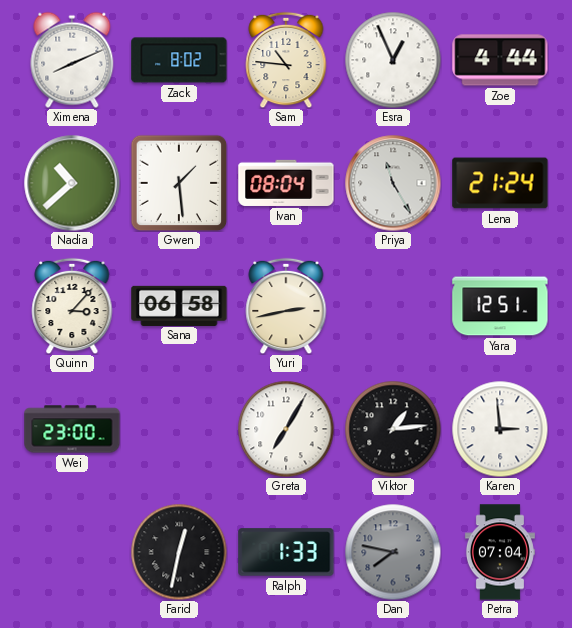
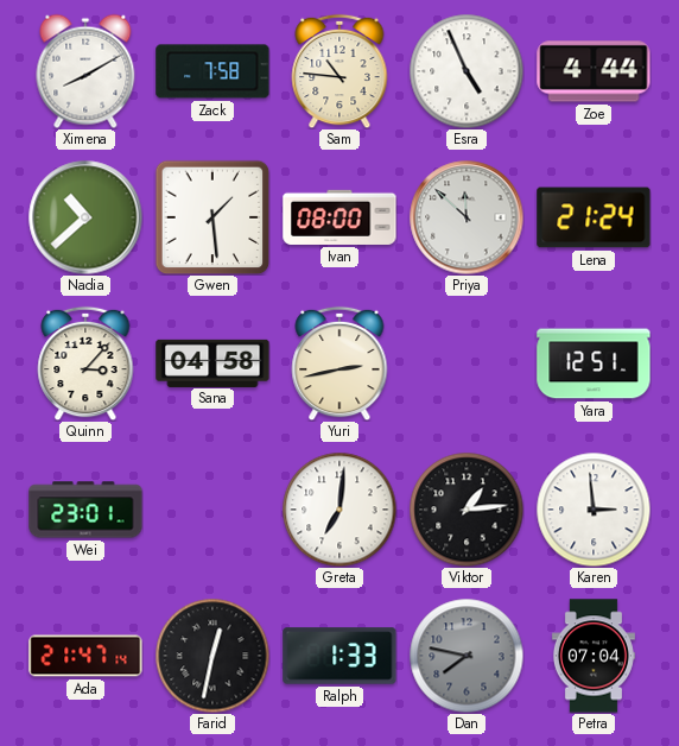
Ximena: 8:11 -> 8:10 (85, 71)
Zack: 8:02 -> 7:58 (212, 71)
Esra: 12:56 -> 4:56 (467, 71)
Ivan: 08:04 -> 08:00 (339, 217)
Priya: 11:25 -> 11:52 (467, 217)
Sana: 06:58 -> 04:58 (212, 362)
Wei: 23:00 -> 23:01 (85, 510)
Greta: 7:05 -> 7:01 (339, 510)
Ada: none -> 21:47 (85, 656)
